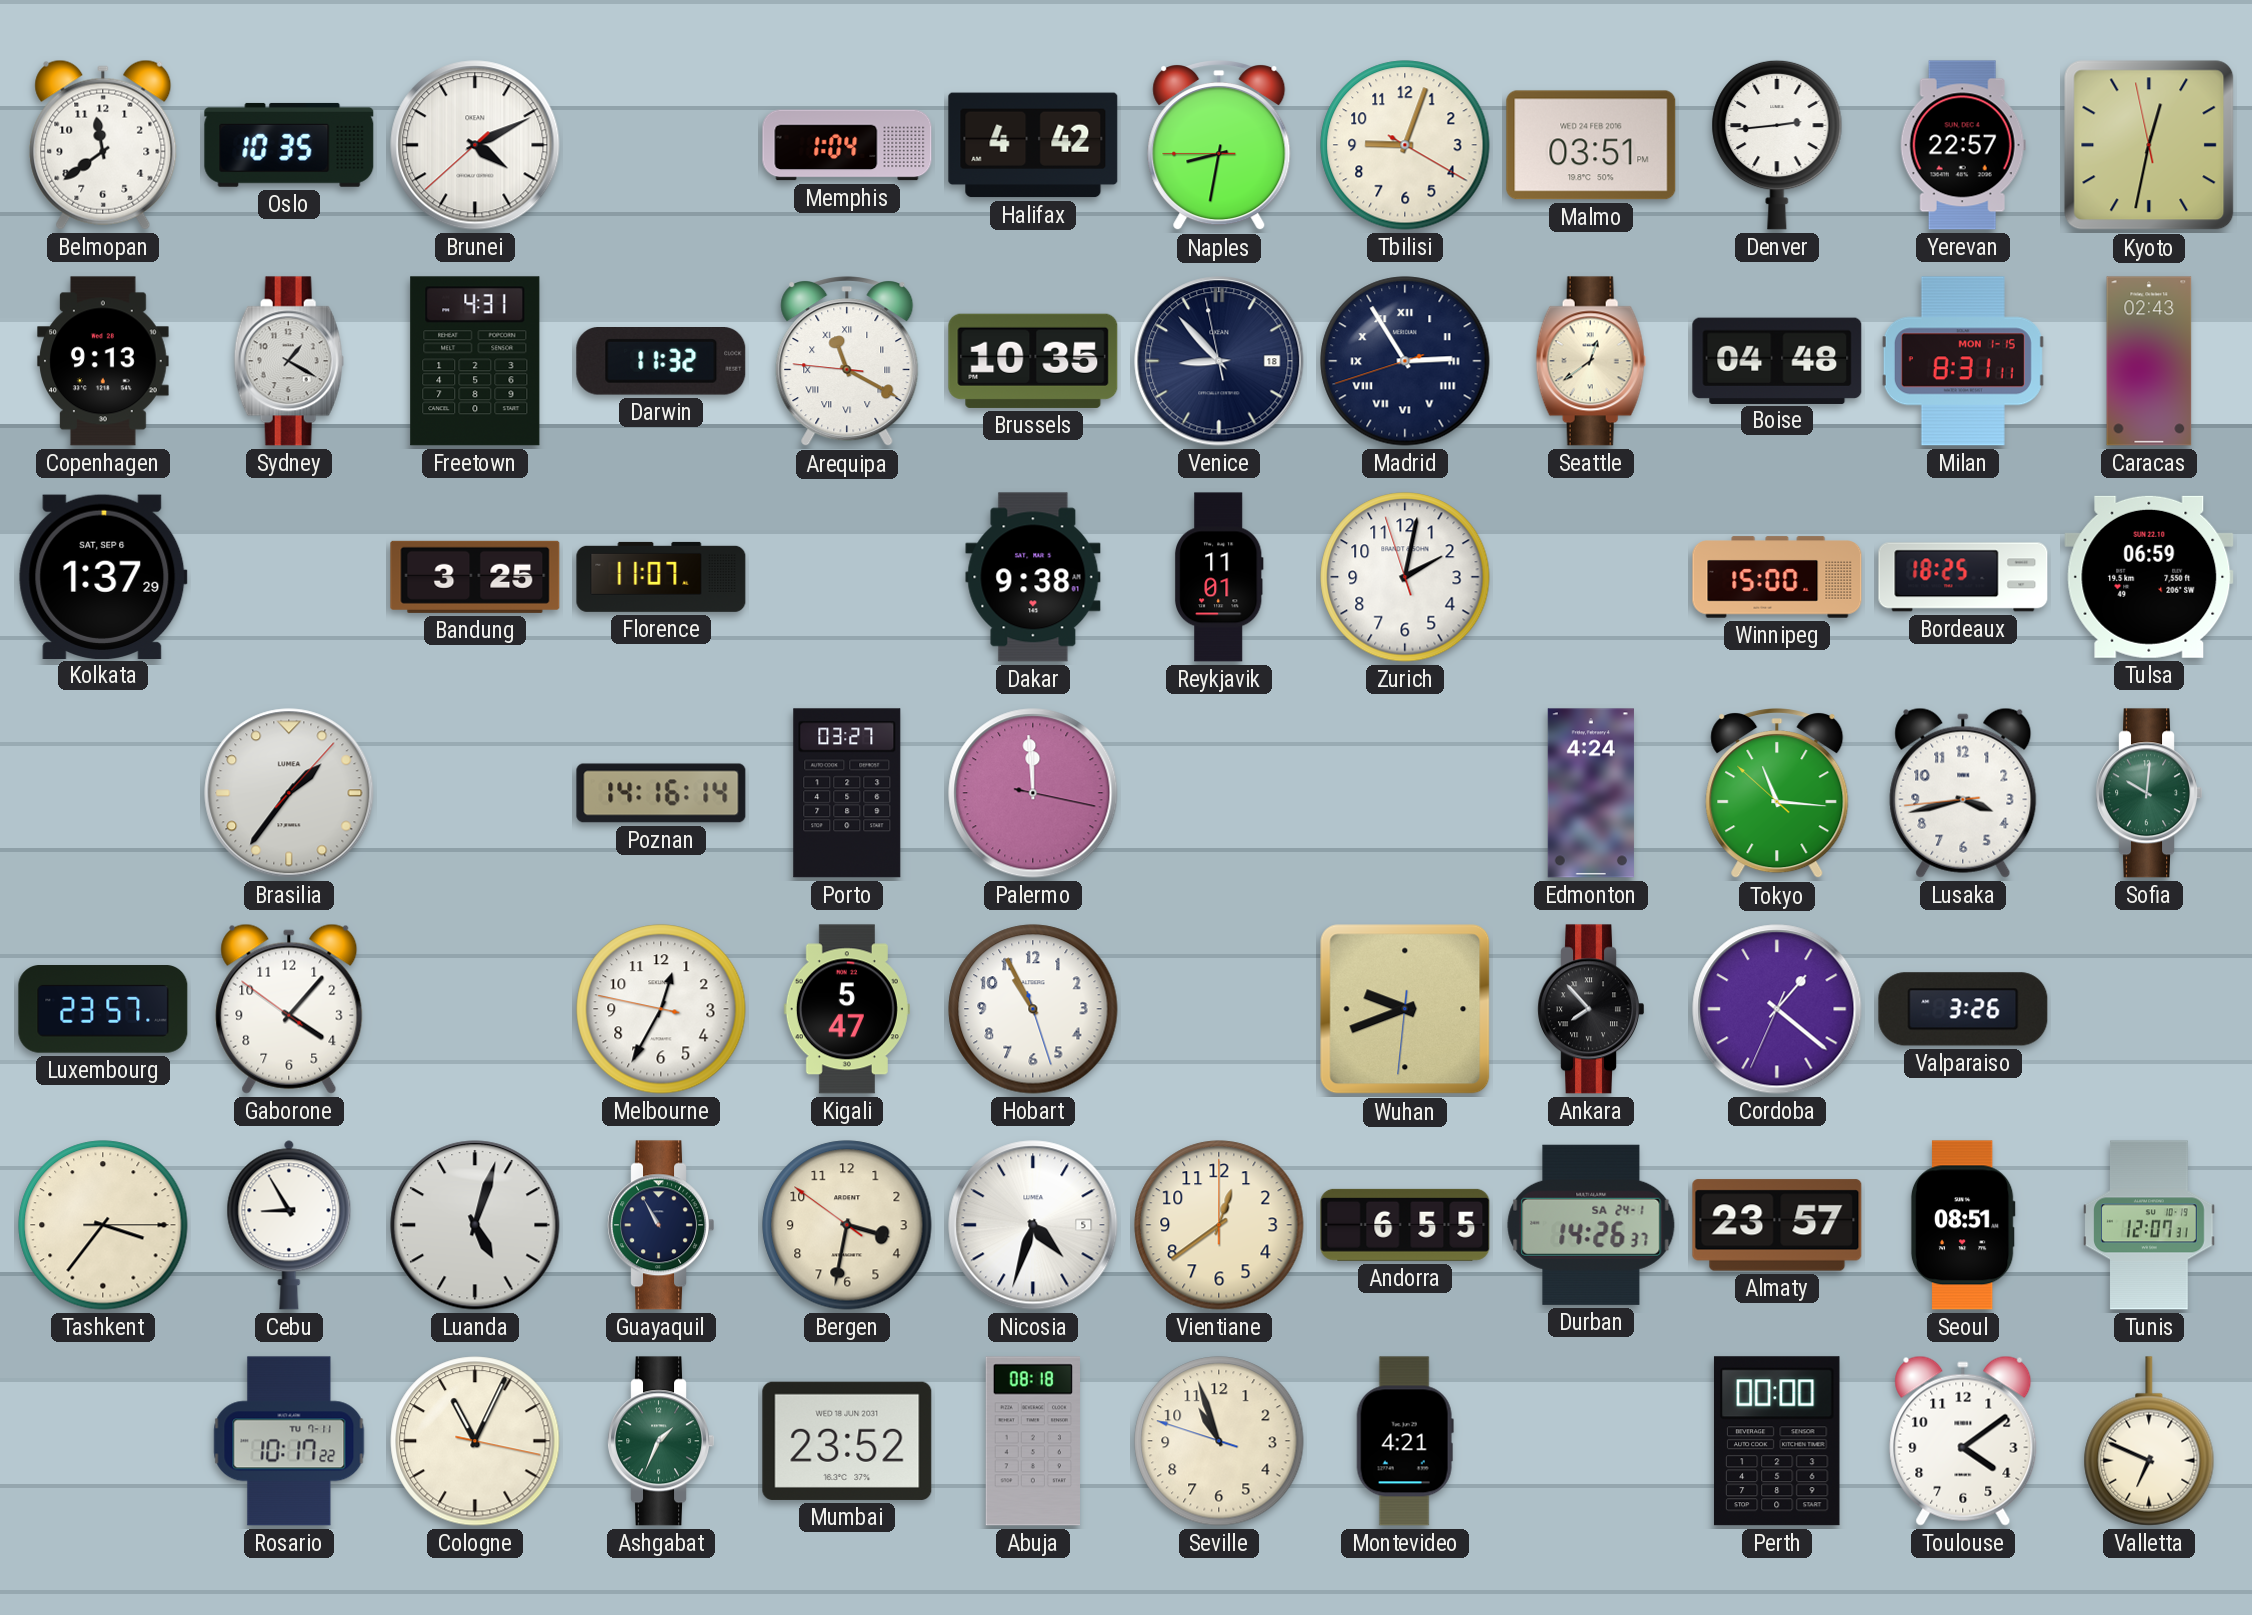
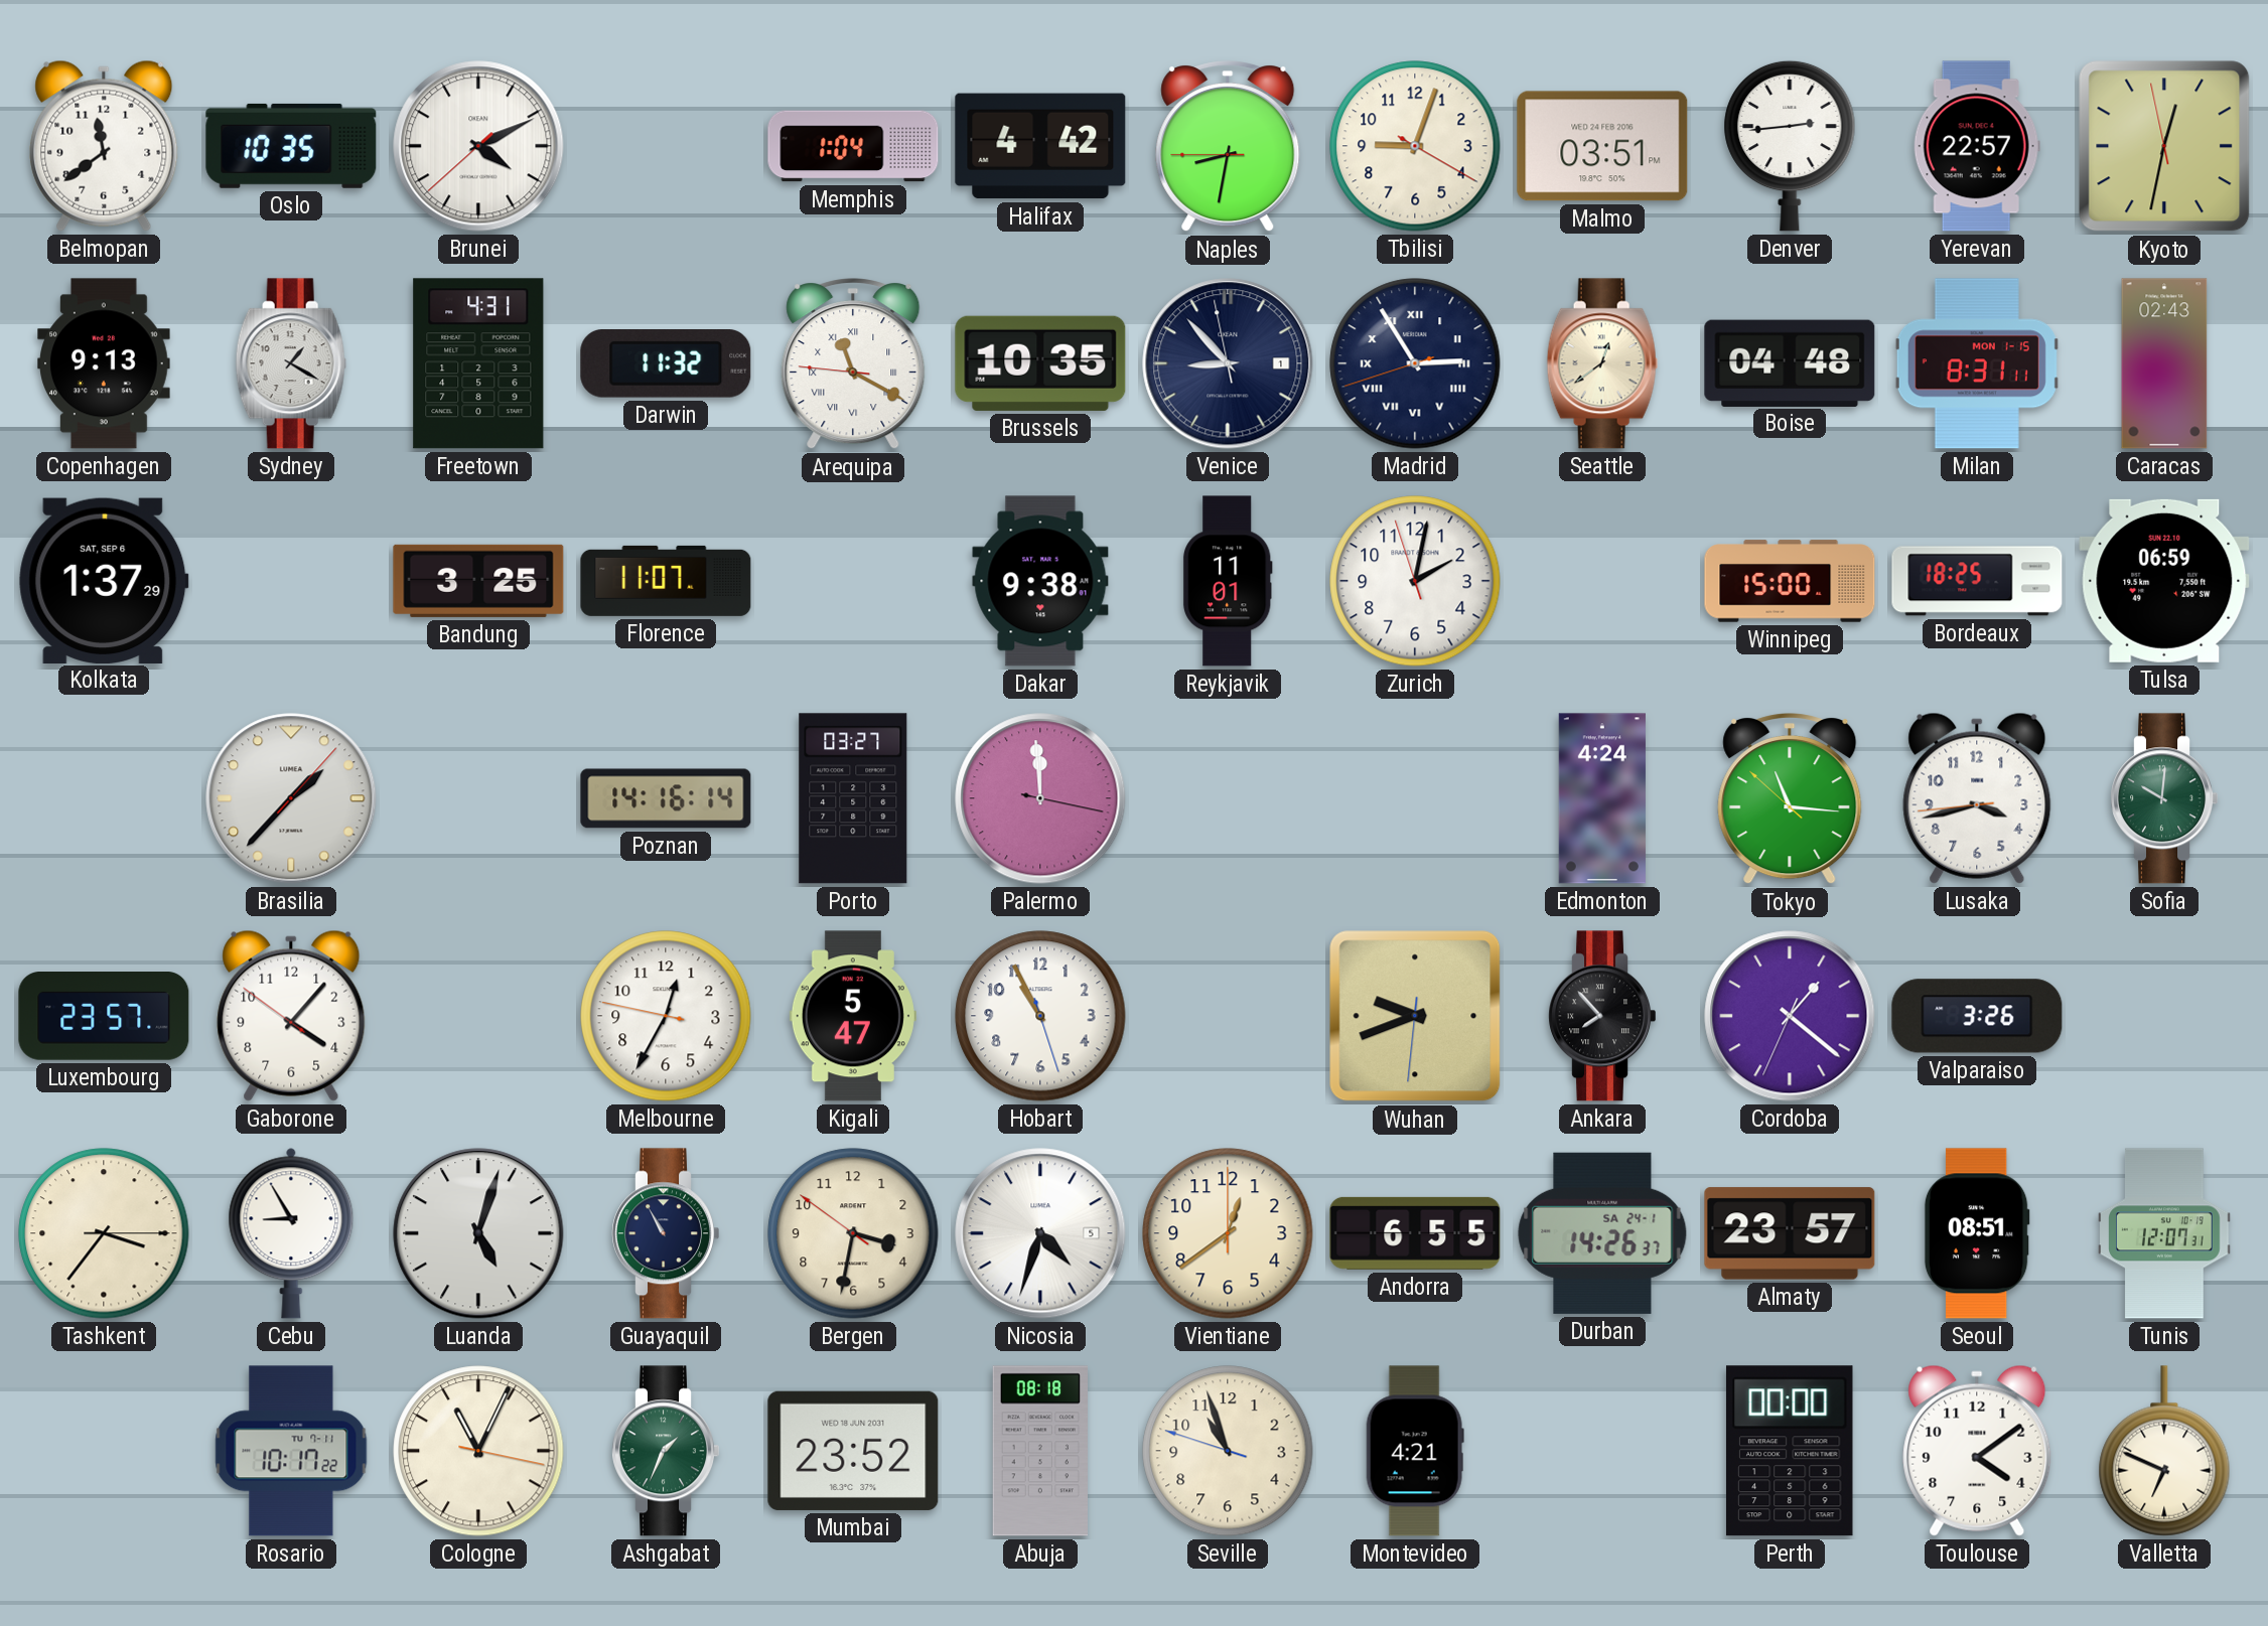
Venice date: 18 -> 1 (1228, 363)
Brasilia: 1:36 -> 1:37 (291, 798)
